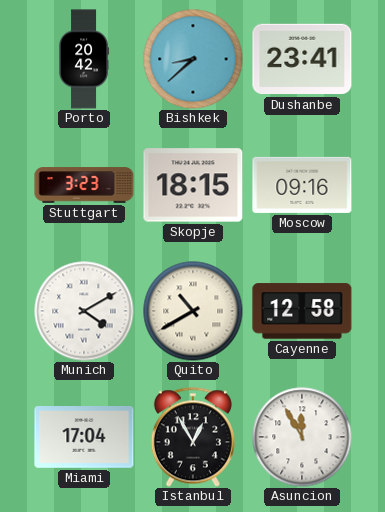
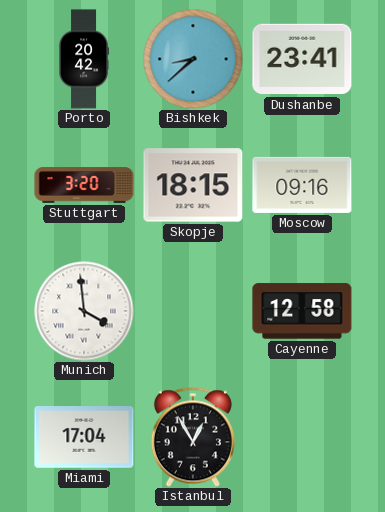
Stuttgart: 3:23 -> 3:20 (84, 185)
Munich: 4:10 -> 3:59 (84, 311)
Quito: 10:40 -> none (193, 311)
Asuncion: 11:55 -> none (302, 437)
